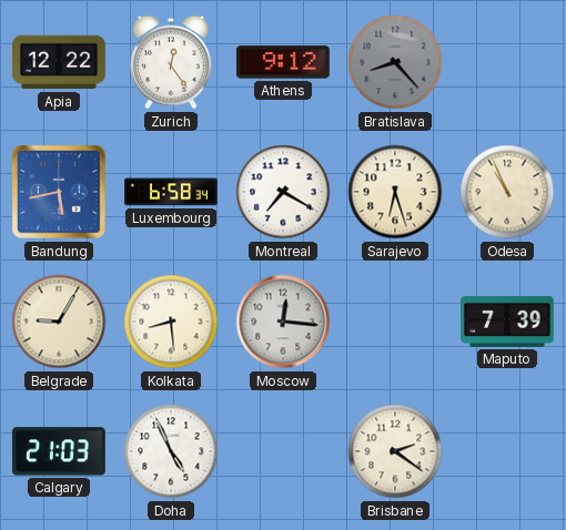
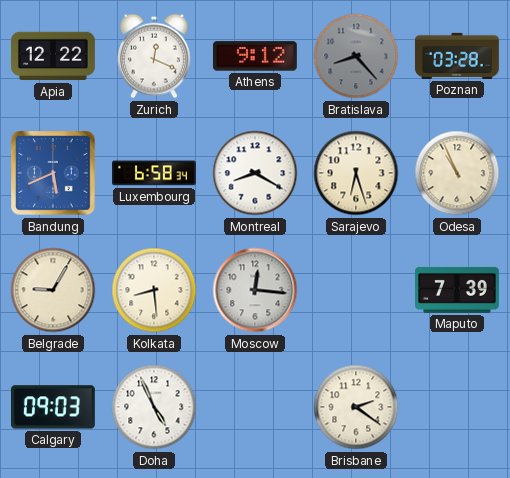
Zurich: 12:24 -> 12:19 (154, 56)
Poznan: none -> 03:28 (457, 56)
Bandung: 5:43 -> 5:41 (53, 173)
Montreal: 7:20 -> 8:20 (255, 173)
Calgary: 21:03 -> 09:03 (53, 407)
